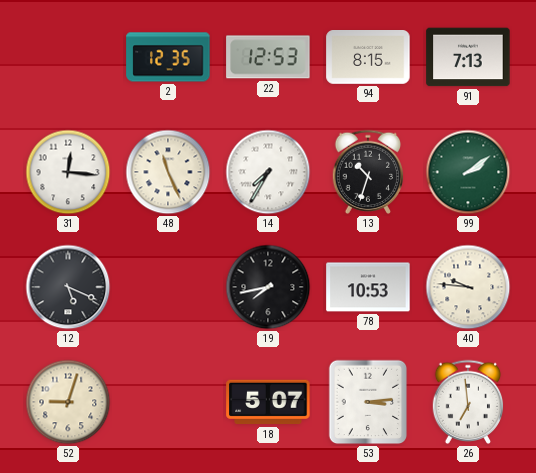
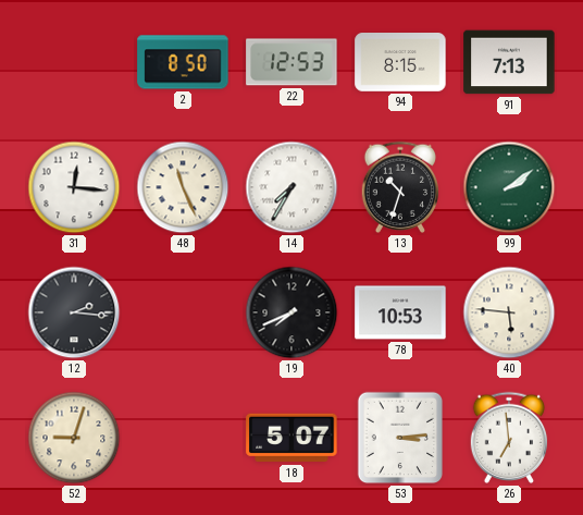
2: 12:35 -> 8:50 (183, 62)
12: 5:19 -> 2:16 (74, 312)
19: 7:43 -> 7:41 (291, 312)
40: 9:46 -> 5:46 (509, 312)
